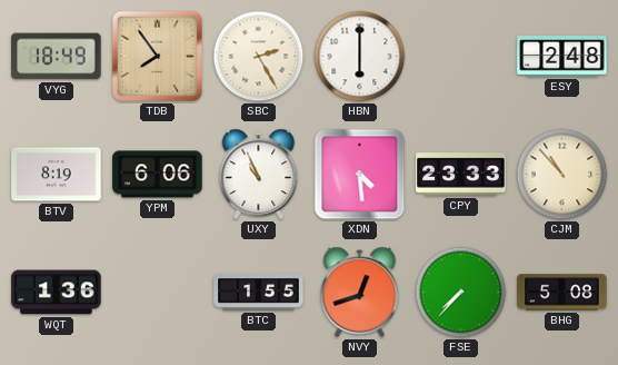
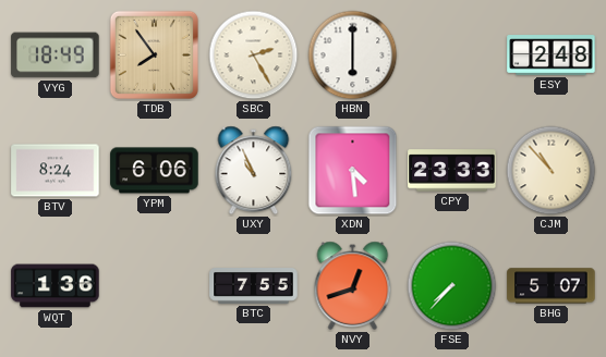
BTV: 8:19 -> 8:24 (56, 171)
BTC: 1:55 -> 7:55 (254, 286)
BHG: 5:08 -> 5:07 (552, 286)
